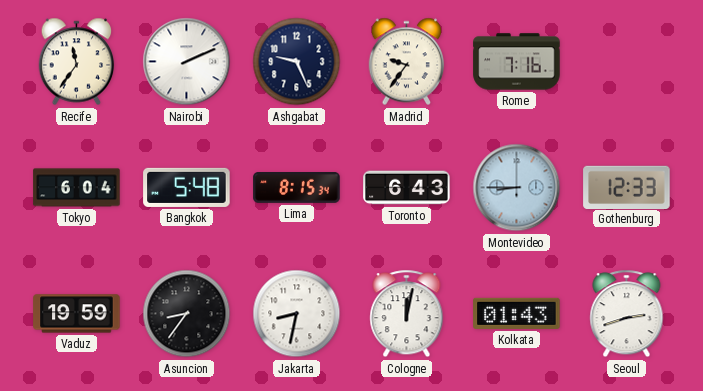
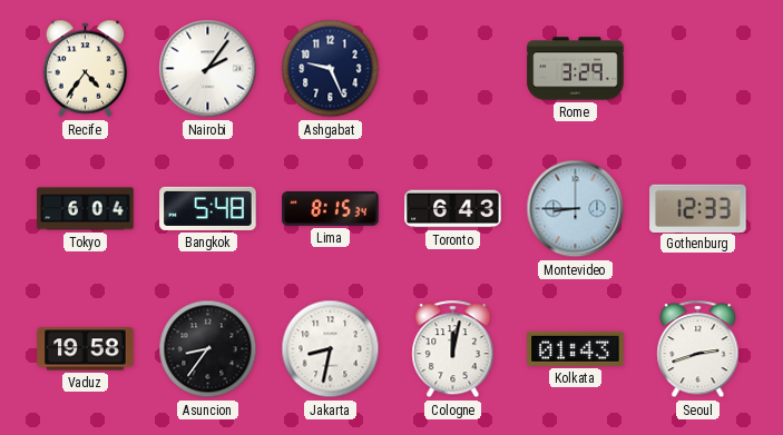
Recife: 11:36 -> 4:36 (86, 69)
Nairobi: 2:11 -> 2:06 (208, 69)
Madrid: 9:36 -> none (407, 62)
Rome: 7:16 -> 3:29 (576, 69)
Vaduz: 19:59 -> 19:58 (86, 349)
